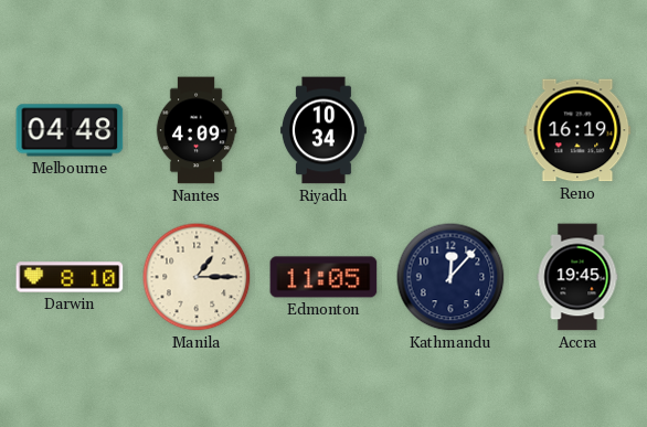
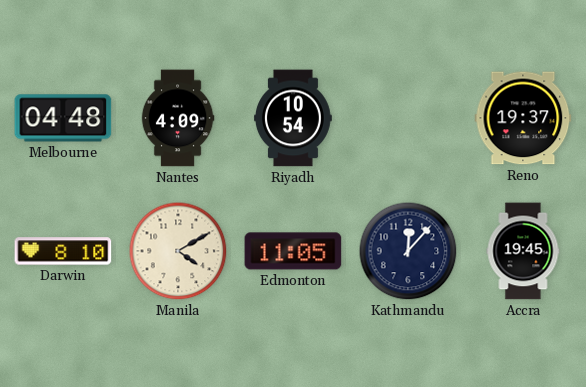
Riyadh: 10:34 -> 10:54 (293, 118)
Reno: 16:19 -> 19:37 (523, 118)
Manila: 1:15 -> 4:10 (178, 251)
